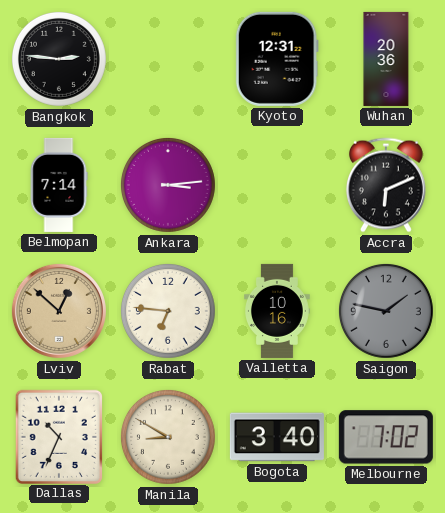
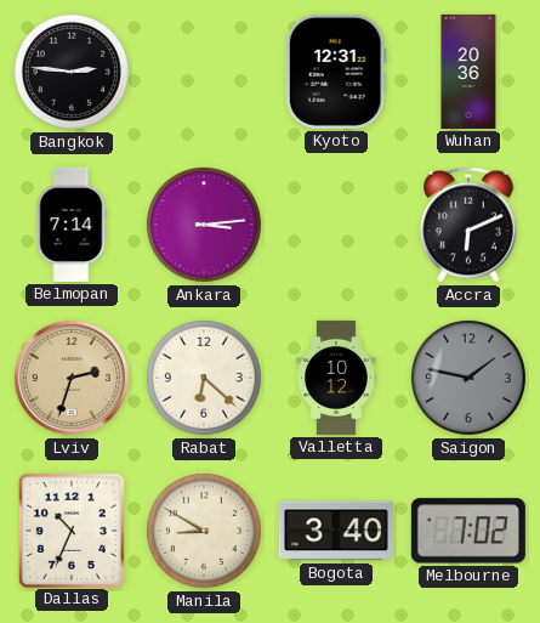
Lviv: 12:52 -> 2:33 (72, 378)
Rabat: 6:46 -> 6:22 (204, 378)
Valletta: 10:16 -> 10:12 (337, 378)
